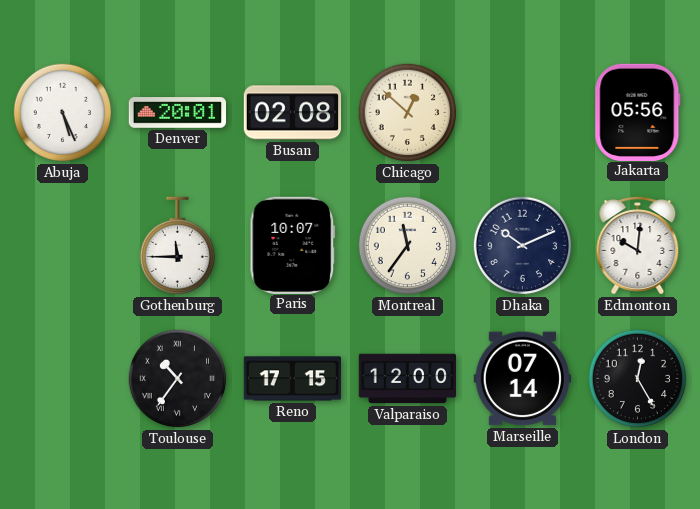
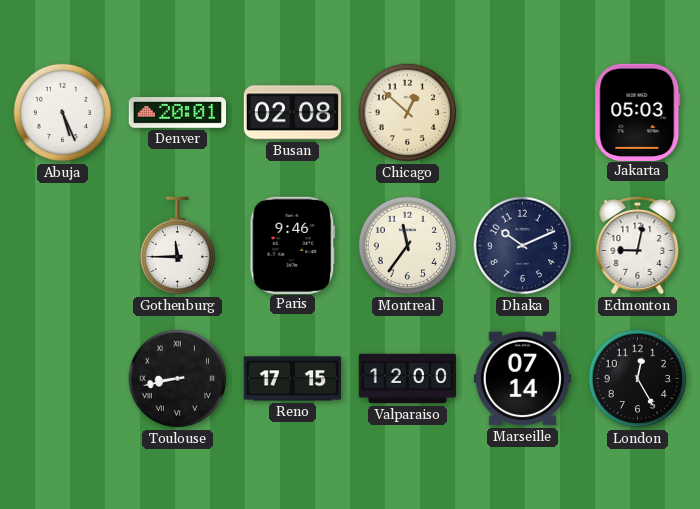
Jakarta: 05:56 -> 05:03 (638, 112)
Paris: 10:07 -> 9:46 (293, 245)
Edmonton: 10:01 -> 9:02 (638, 246)
Toulouse: 10:36 -> 8:43 (178, 379)
